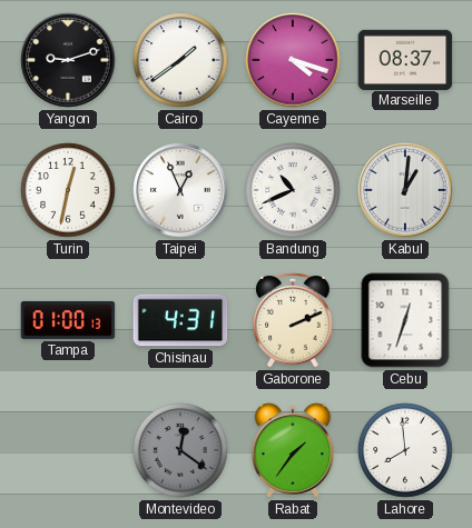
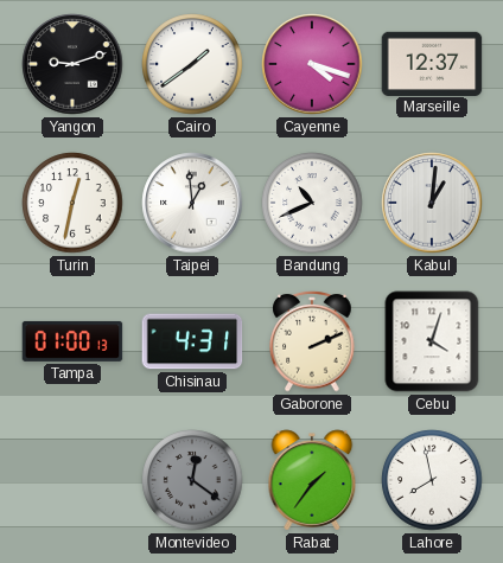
Marseille: 08:37 -> 12:37 (432, 63)
Taipei: 12:56 -> 12:59 (192, 203)
Cebu: 12:33 -> 4:03 (432, 341)
Lahore: 7:59 -> 7:58 (432, 480)
